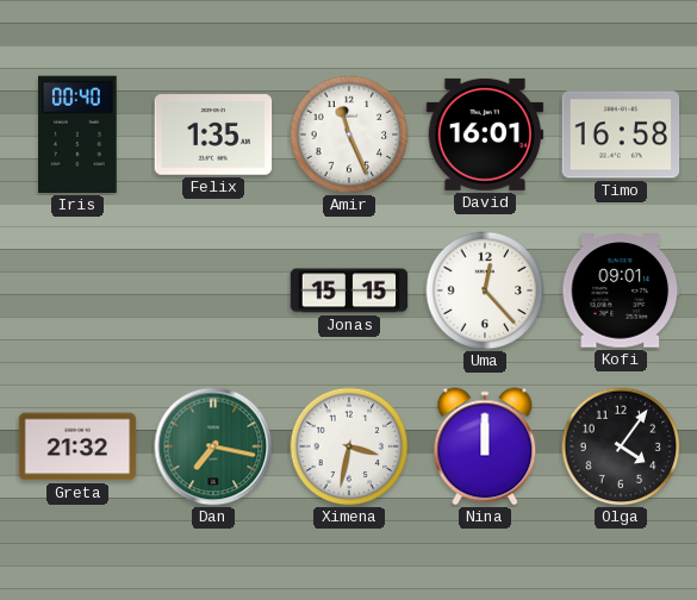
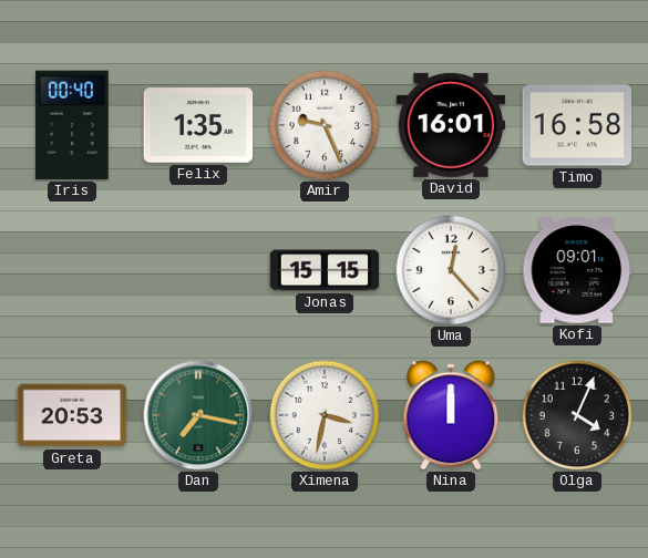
Amir: 11:26 -> 9:26 (325, 125)
Greta: 21:32 -> 20:53 (72, 415)
Olga: 4:06 -> 4:04 (577, 415)
